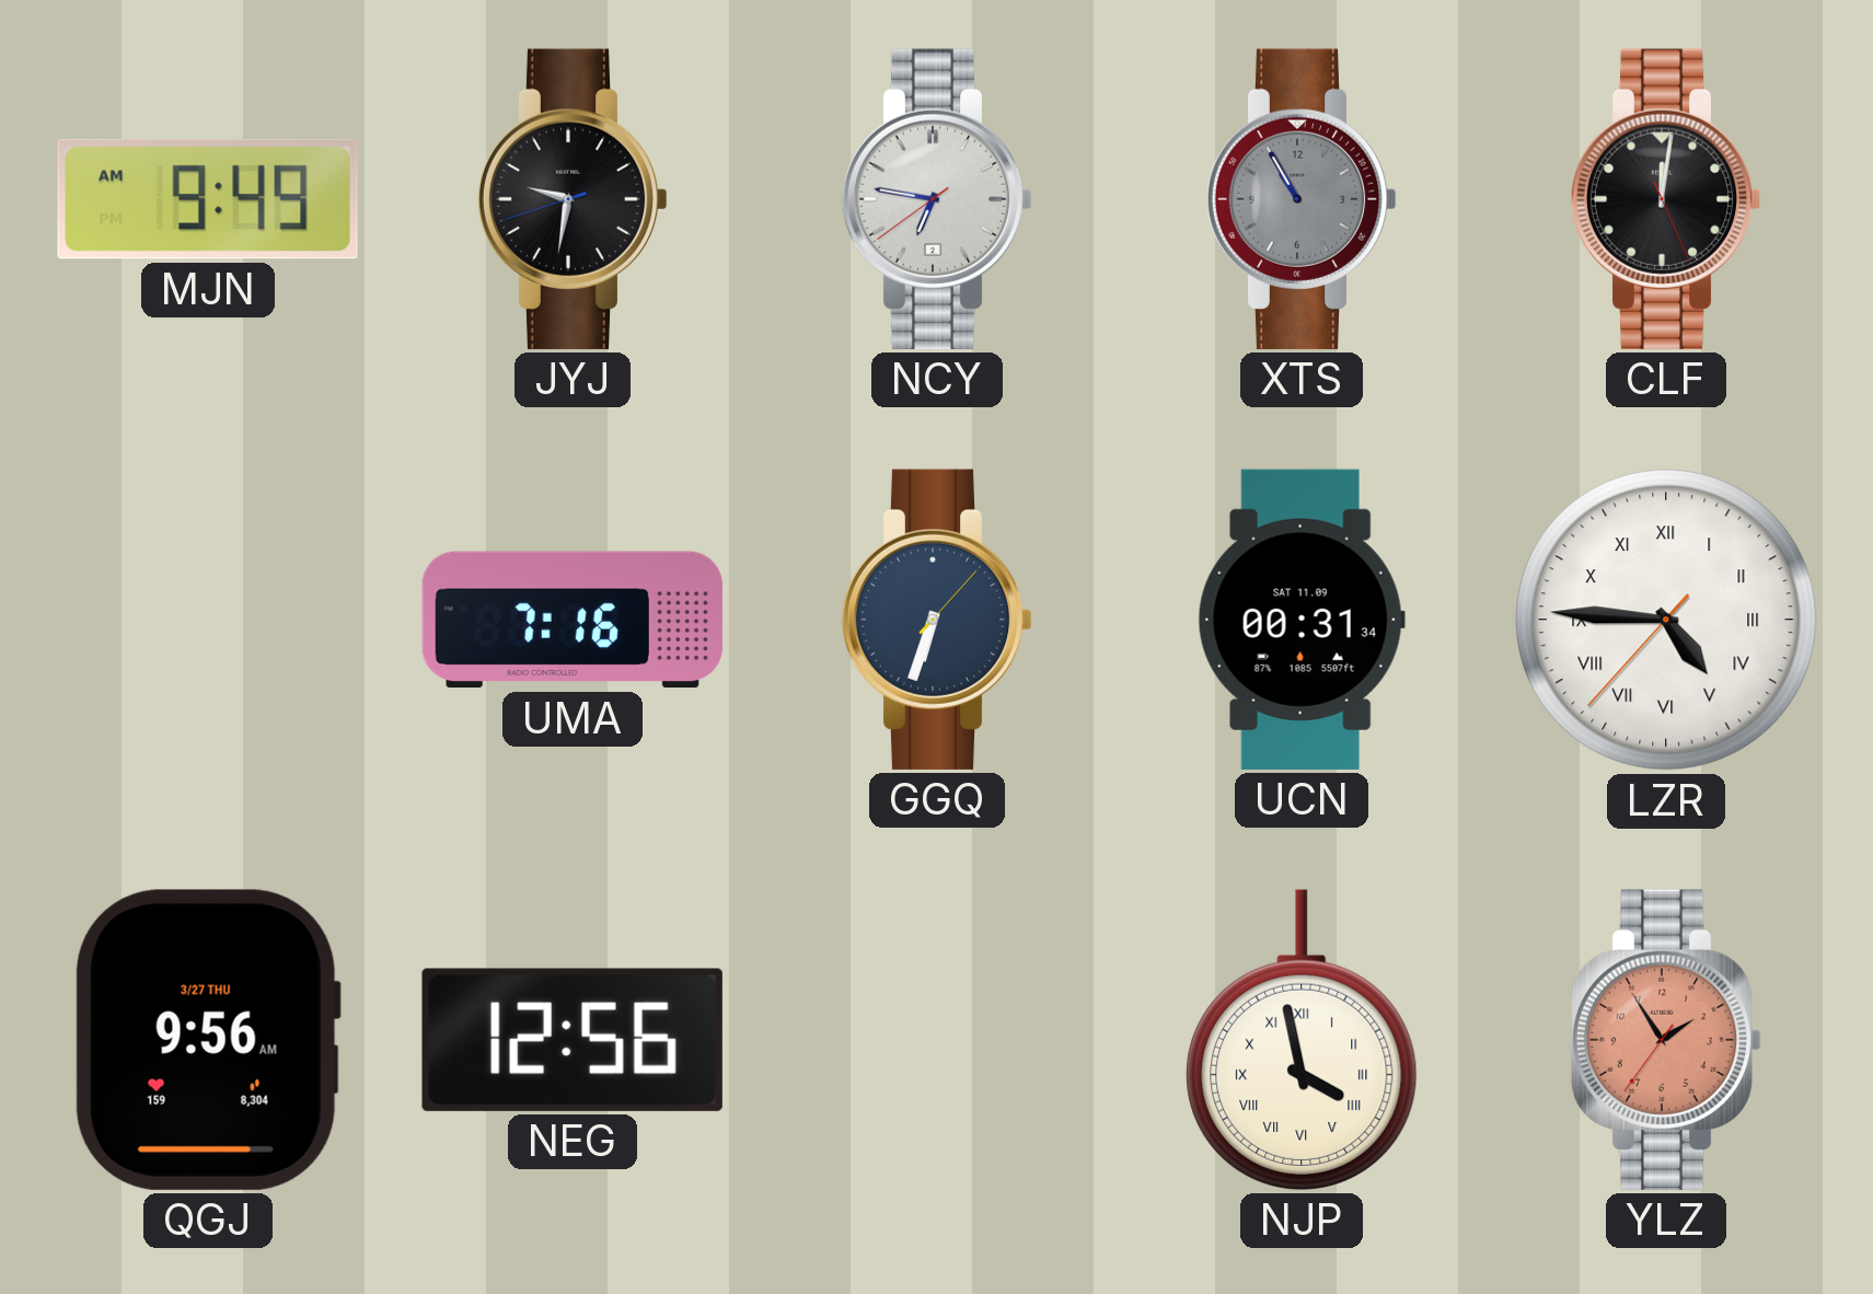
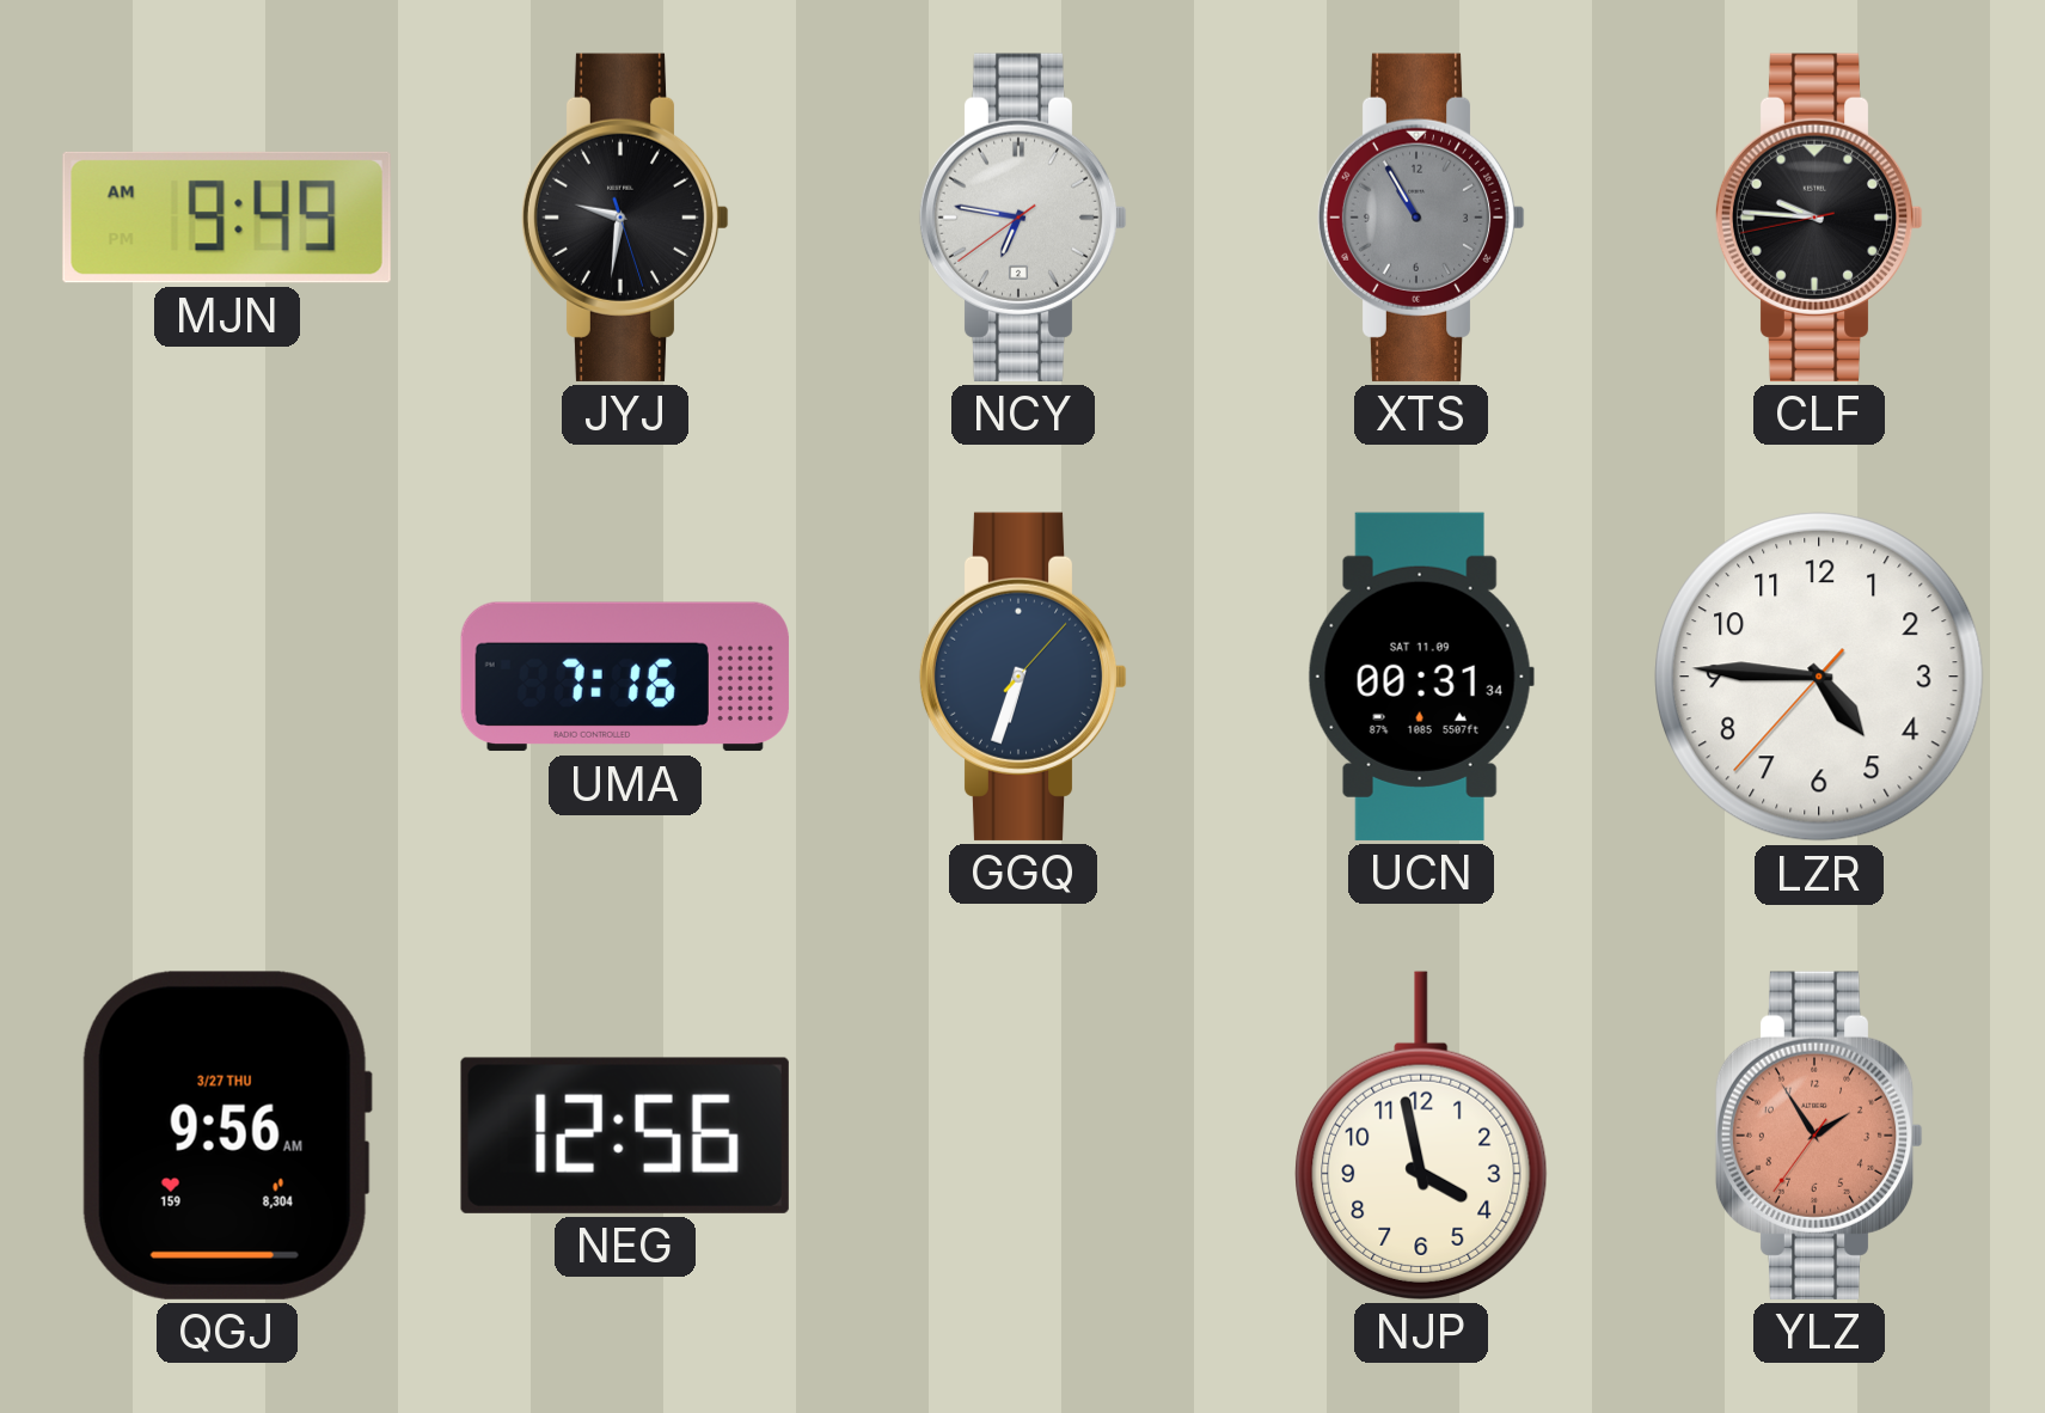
JYJ: 9:31:42 -> 9:31:27 (625, 218)
CLF: 12:01 -> 9:45 (1819, 218)
LZR numerals: Roman -> Arabic (1819, 677)
NJP numerals: Roman -> Arabic (1421, 1136)
